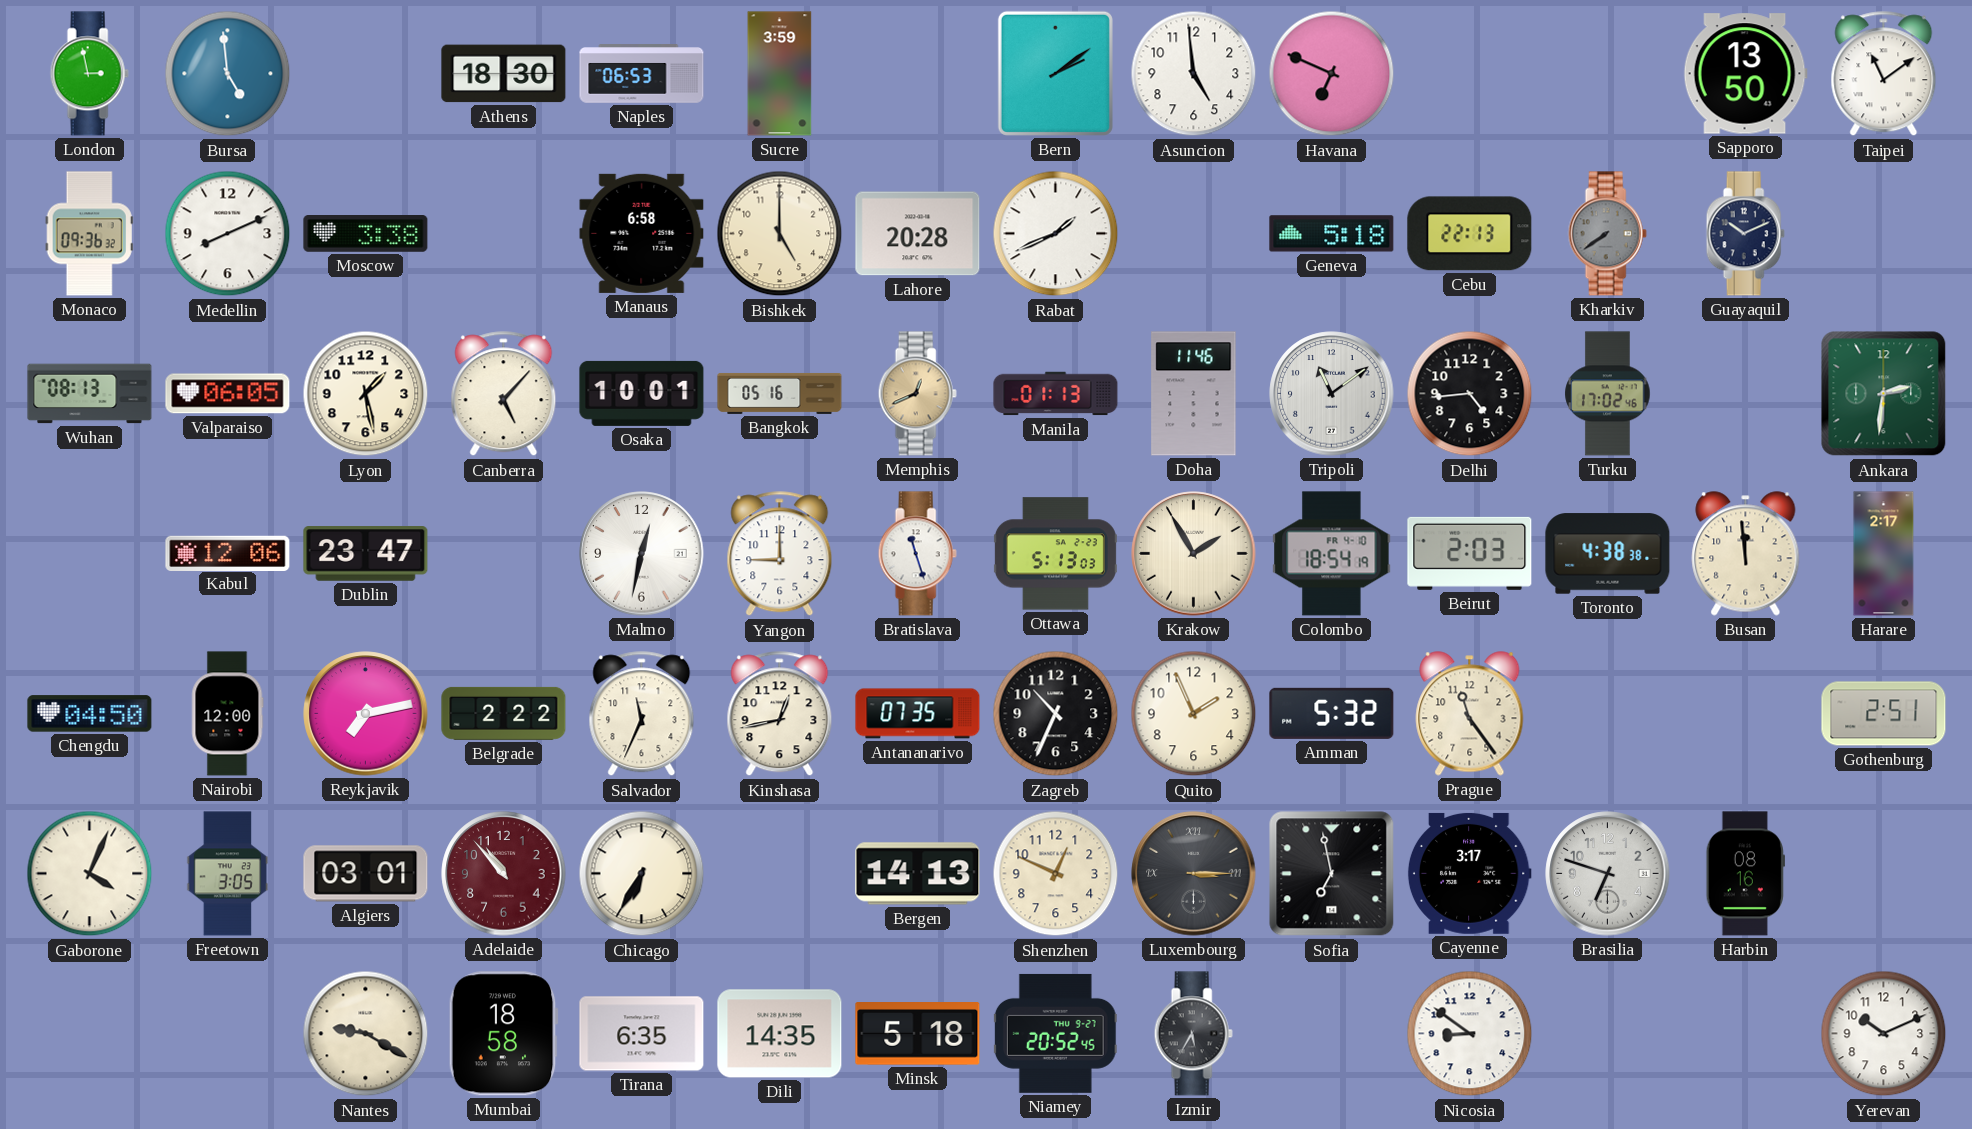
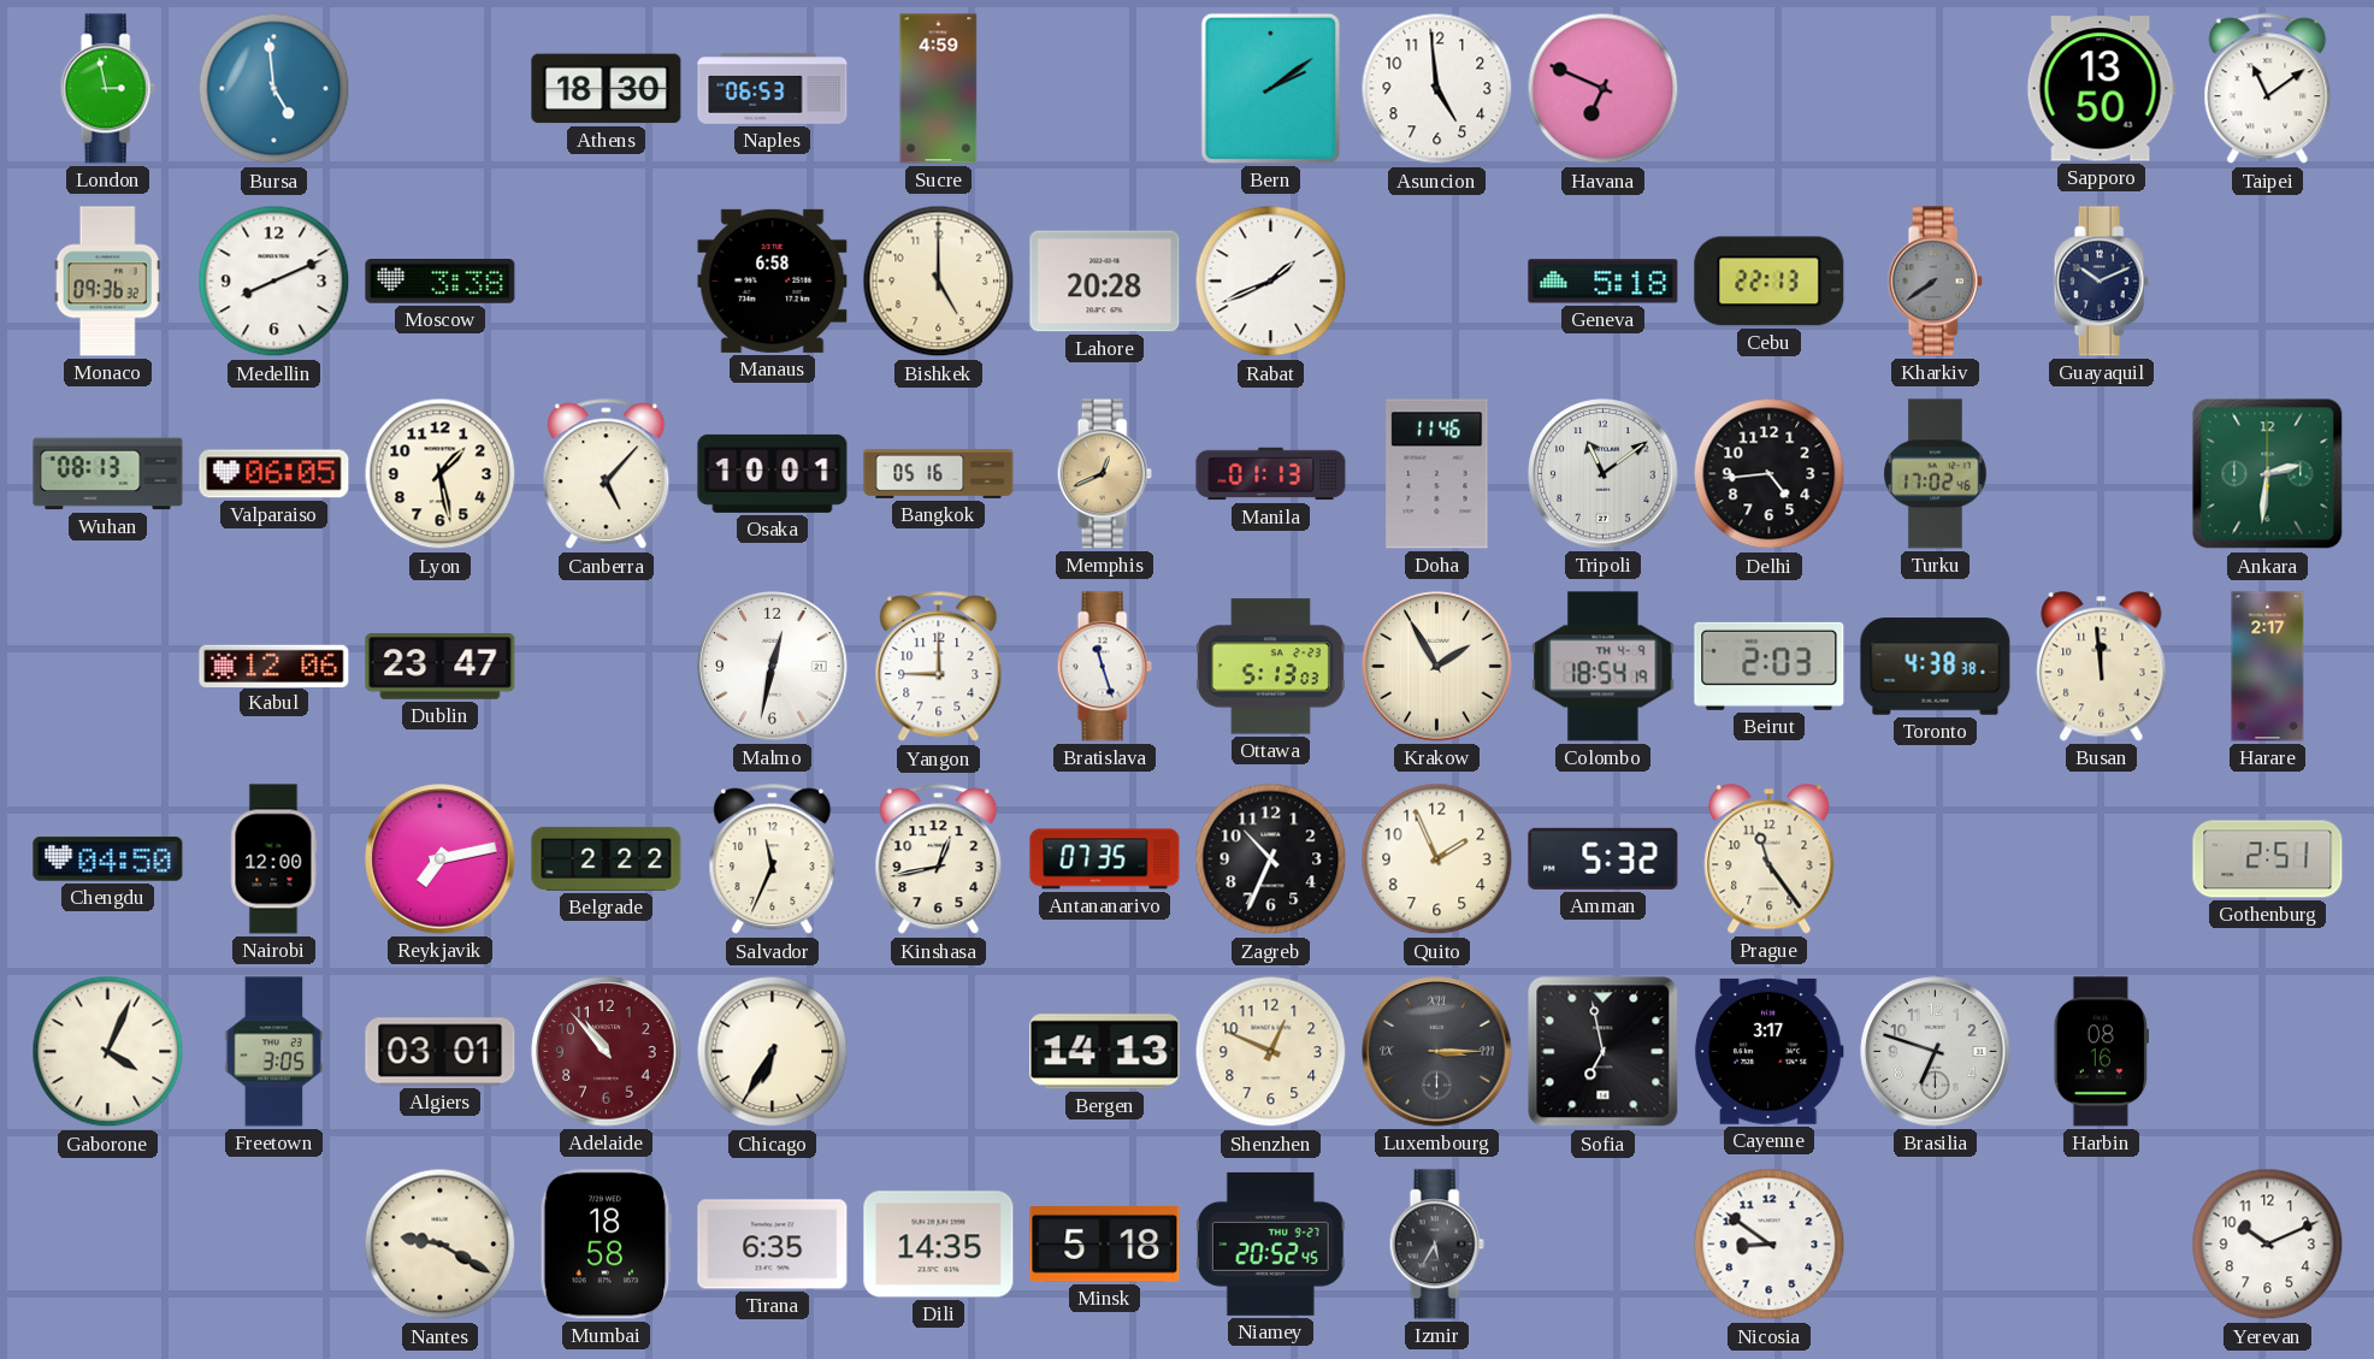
Sucre: 3:59 -> 4:59 (939, 89)
Colombo date: FR 4-10 -> TH 4-9 (1604, 667)
